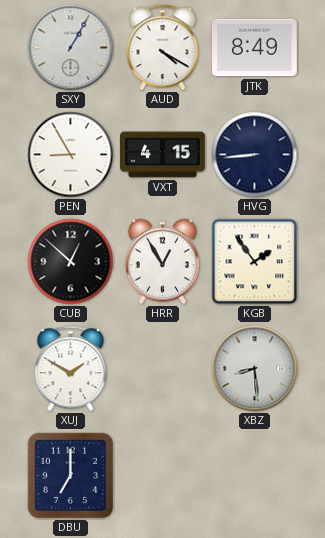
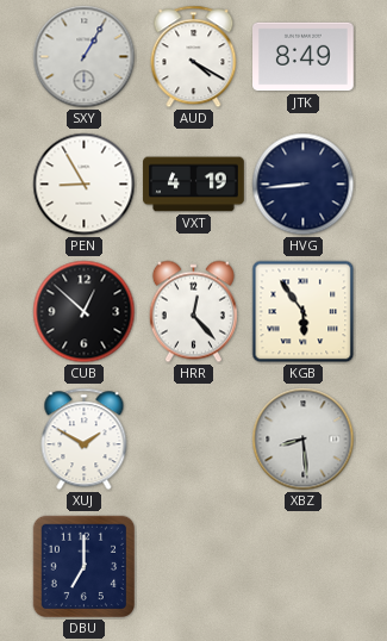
VXT: 4:15 -> 4:19 (194, 185)
HRR: 12:55 -> 12:23 (193, 312)
KGB: 1:54 -> 5:54 (304, 312)
